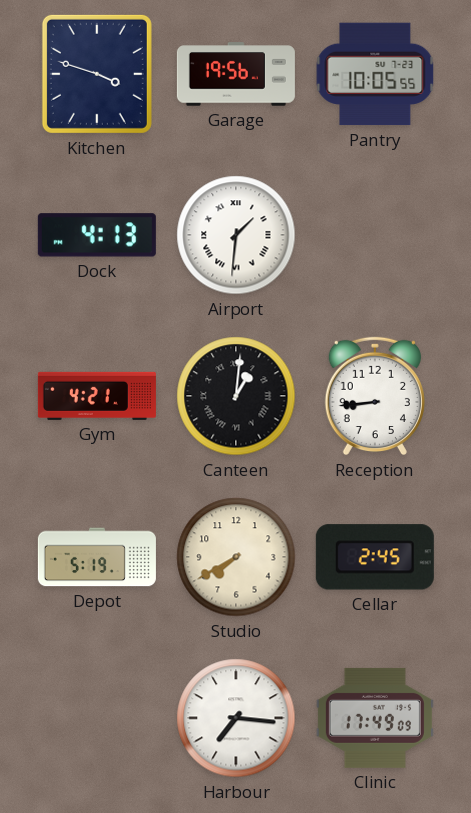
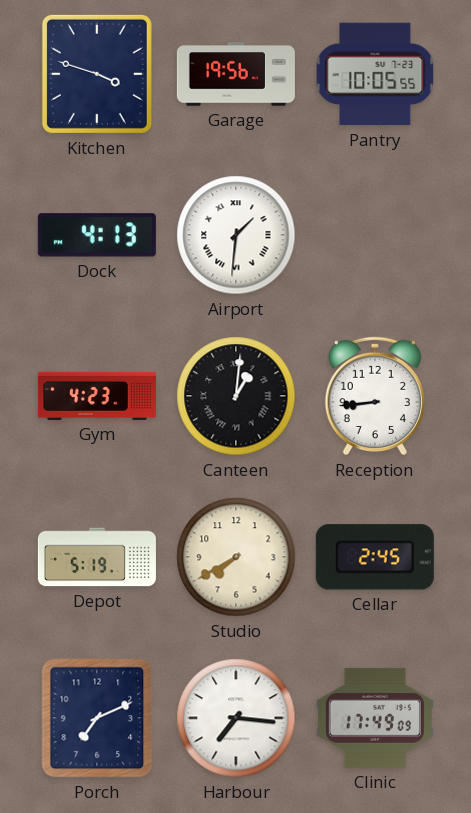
Gym: 4:21 -> 4:23 (97, 396)
Porch: none -> 7:11 (97, 718)
